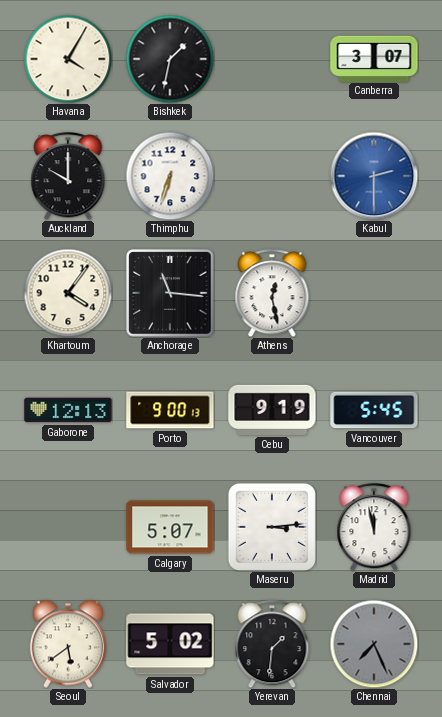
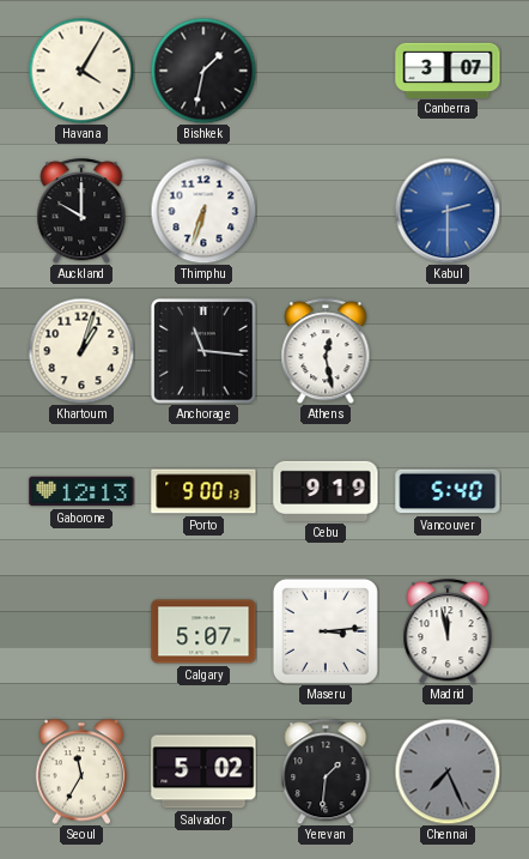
Khartoum: 4:06 -> 1:03 (81, 351)
Vancouver: 5:45 -> 5:40 (448, 491)
Seoul: 5:39 -> 11:35 (80, 772)
